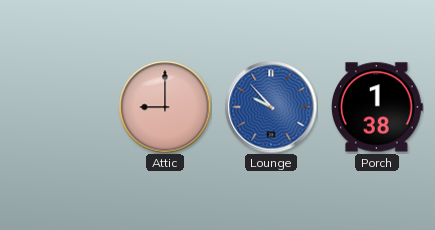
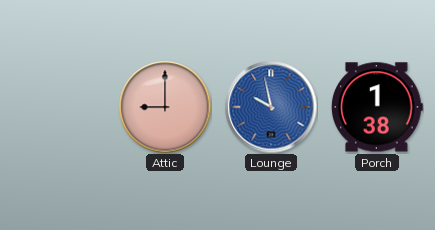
Lounge: 9:53 -> 9:58 (271, 107)
